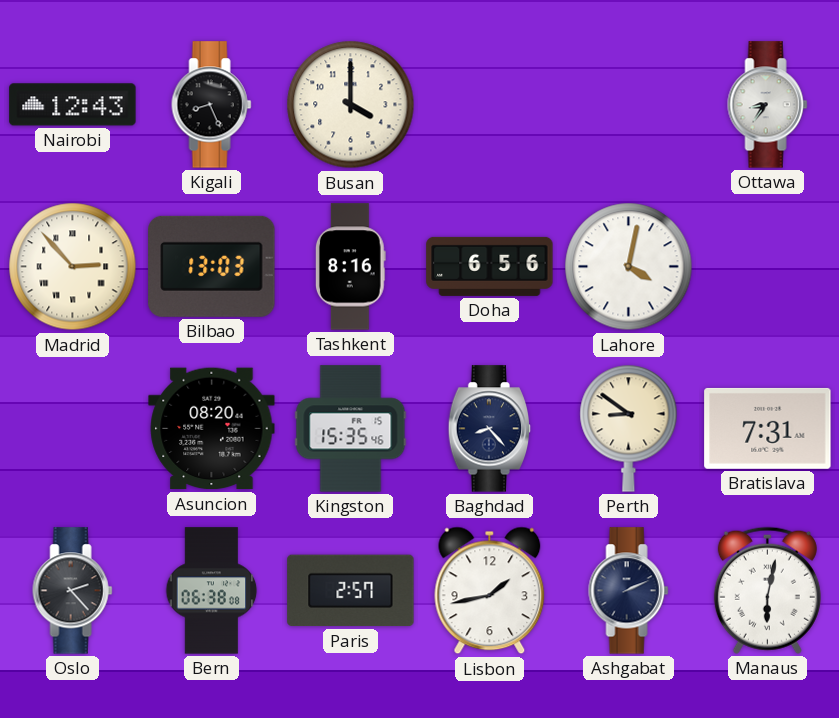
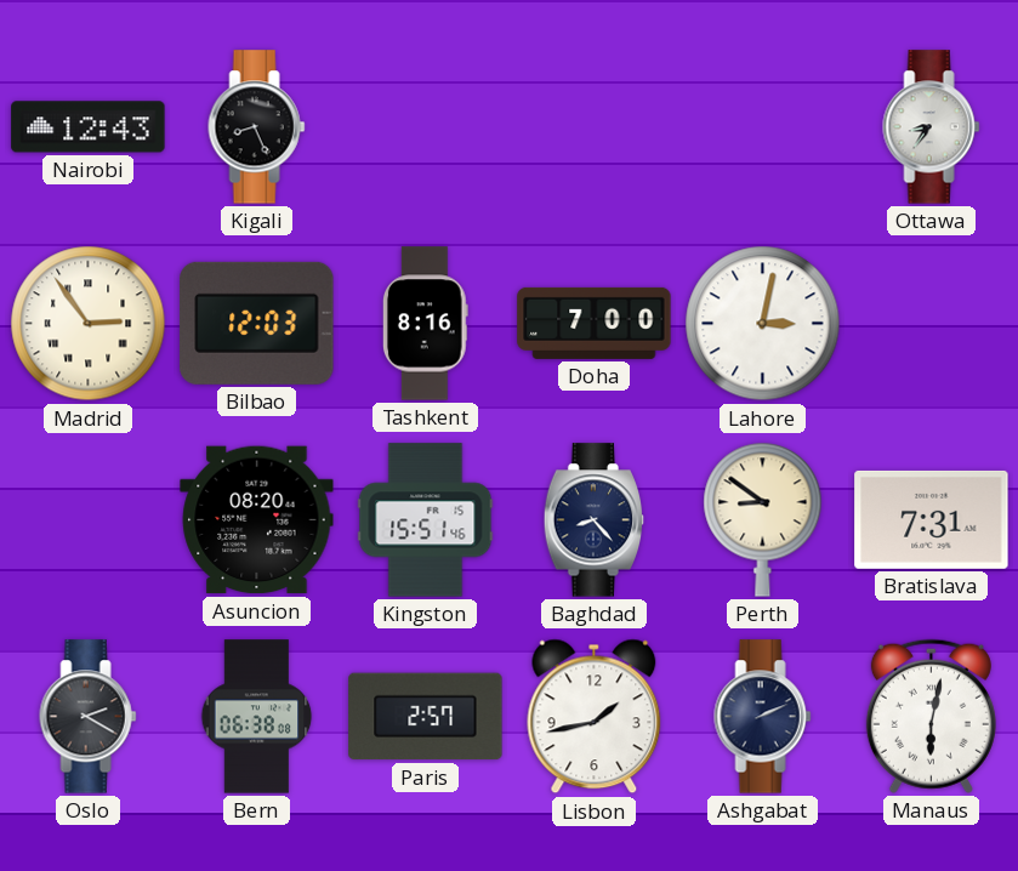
Busan: 4:00 -> none (351, 105)
Madrid: 2:53 -> 2:54 (89, 324)
Bilbao: 13:03 -> 12:03 (257, 323)
Doha: 6:56 -> 7:00 (595, 323)
Lahore: 4:02 -> 3:02 (763, 324)
Kingston: 15:35 -> 15:51 (426, 520)
Oslo: 2:23 -> 2:20 (89, 717)
